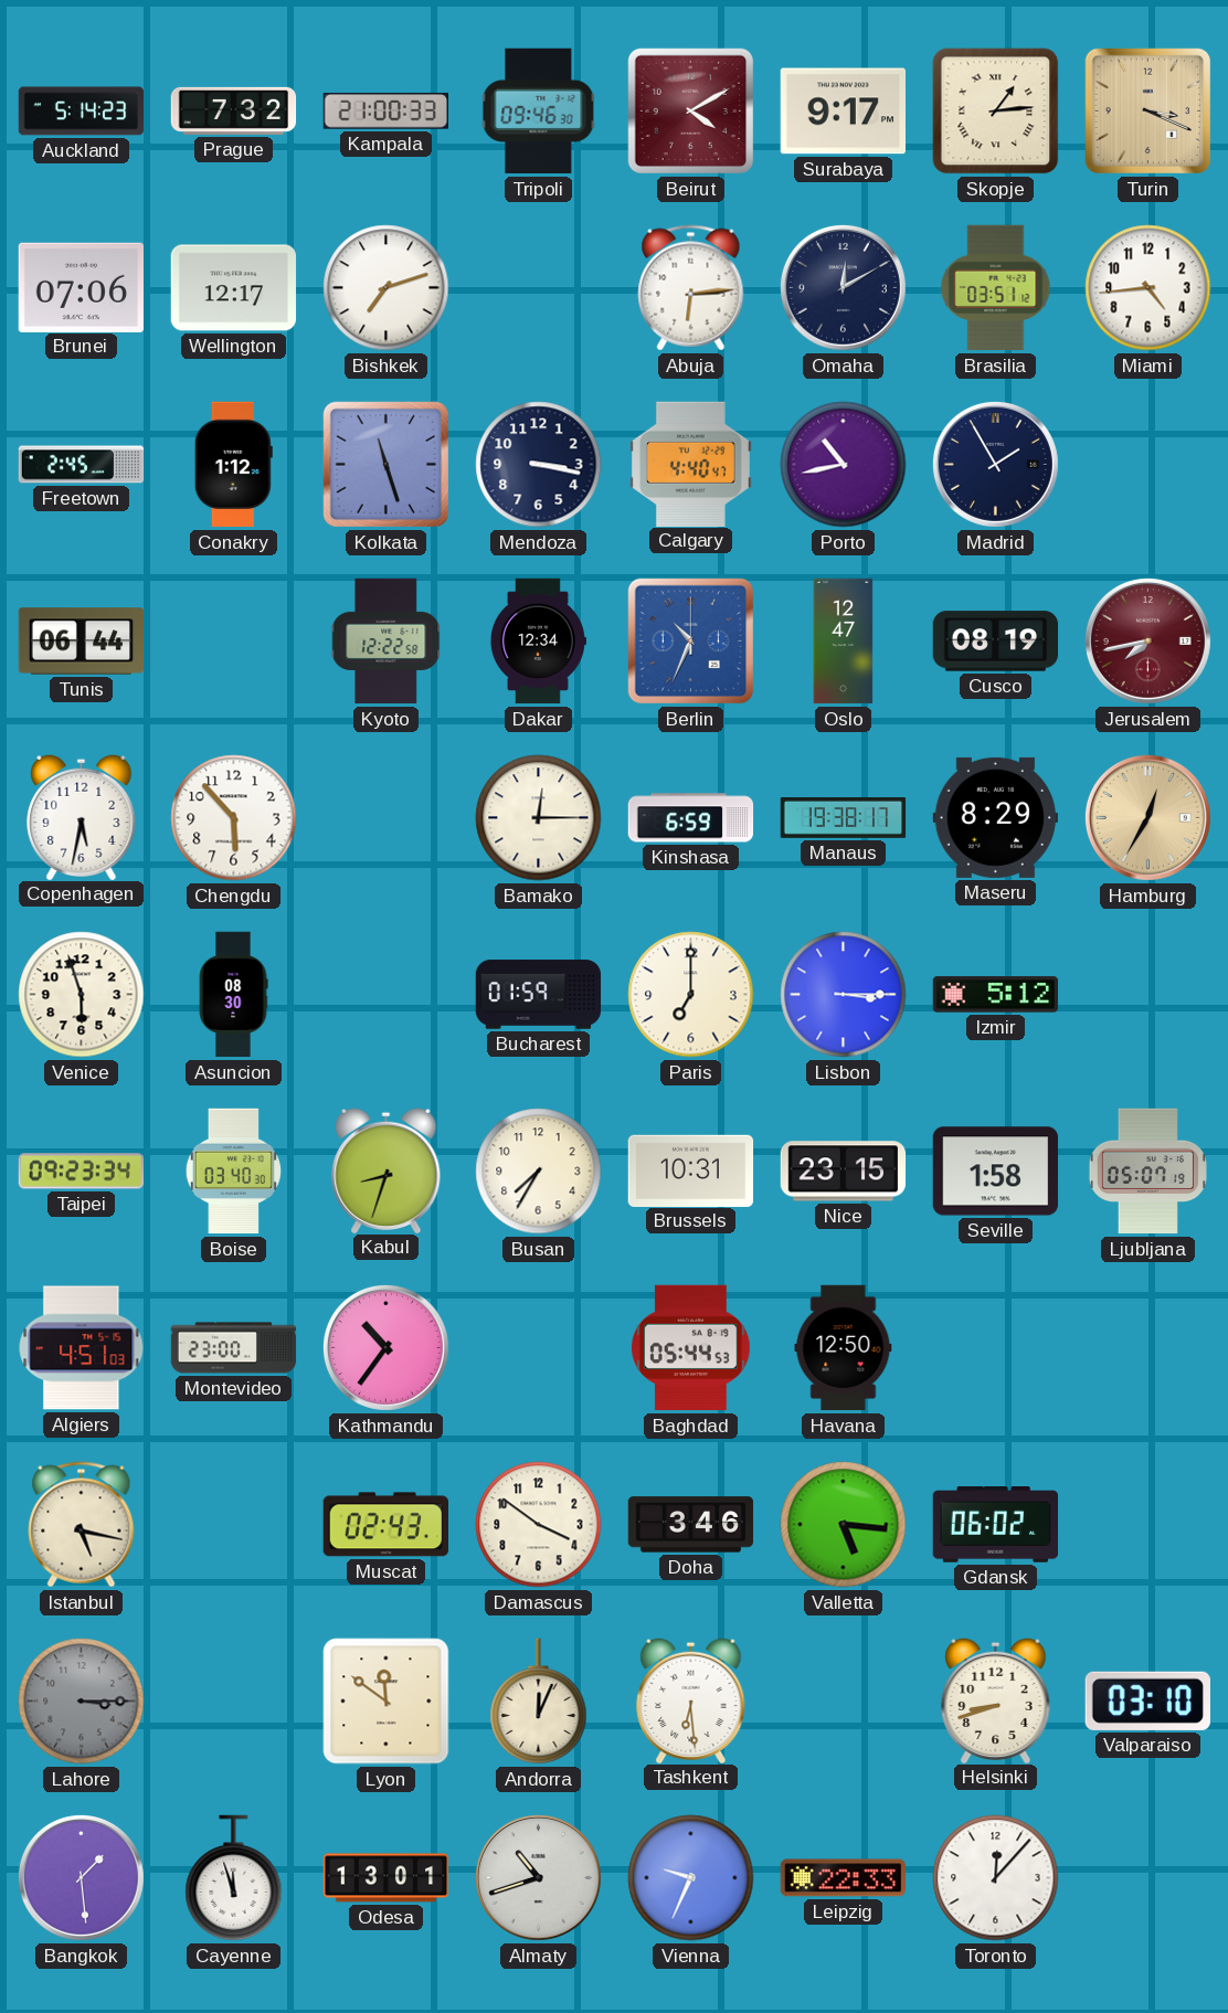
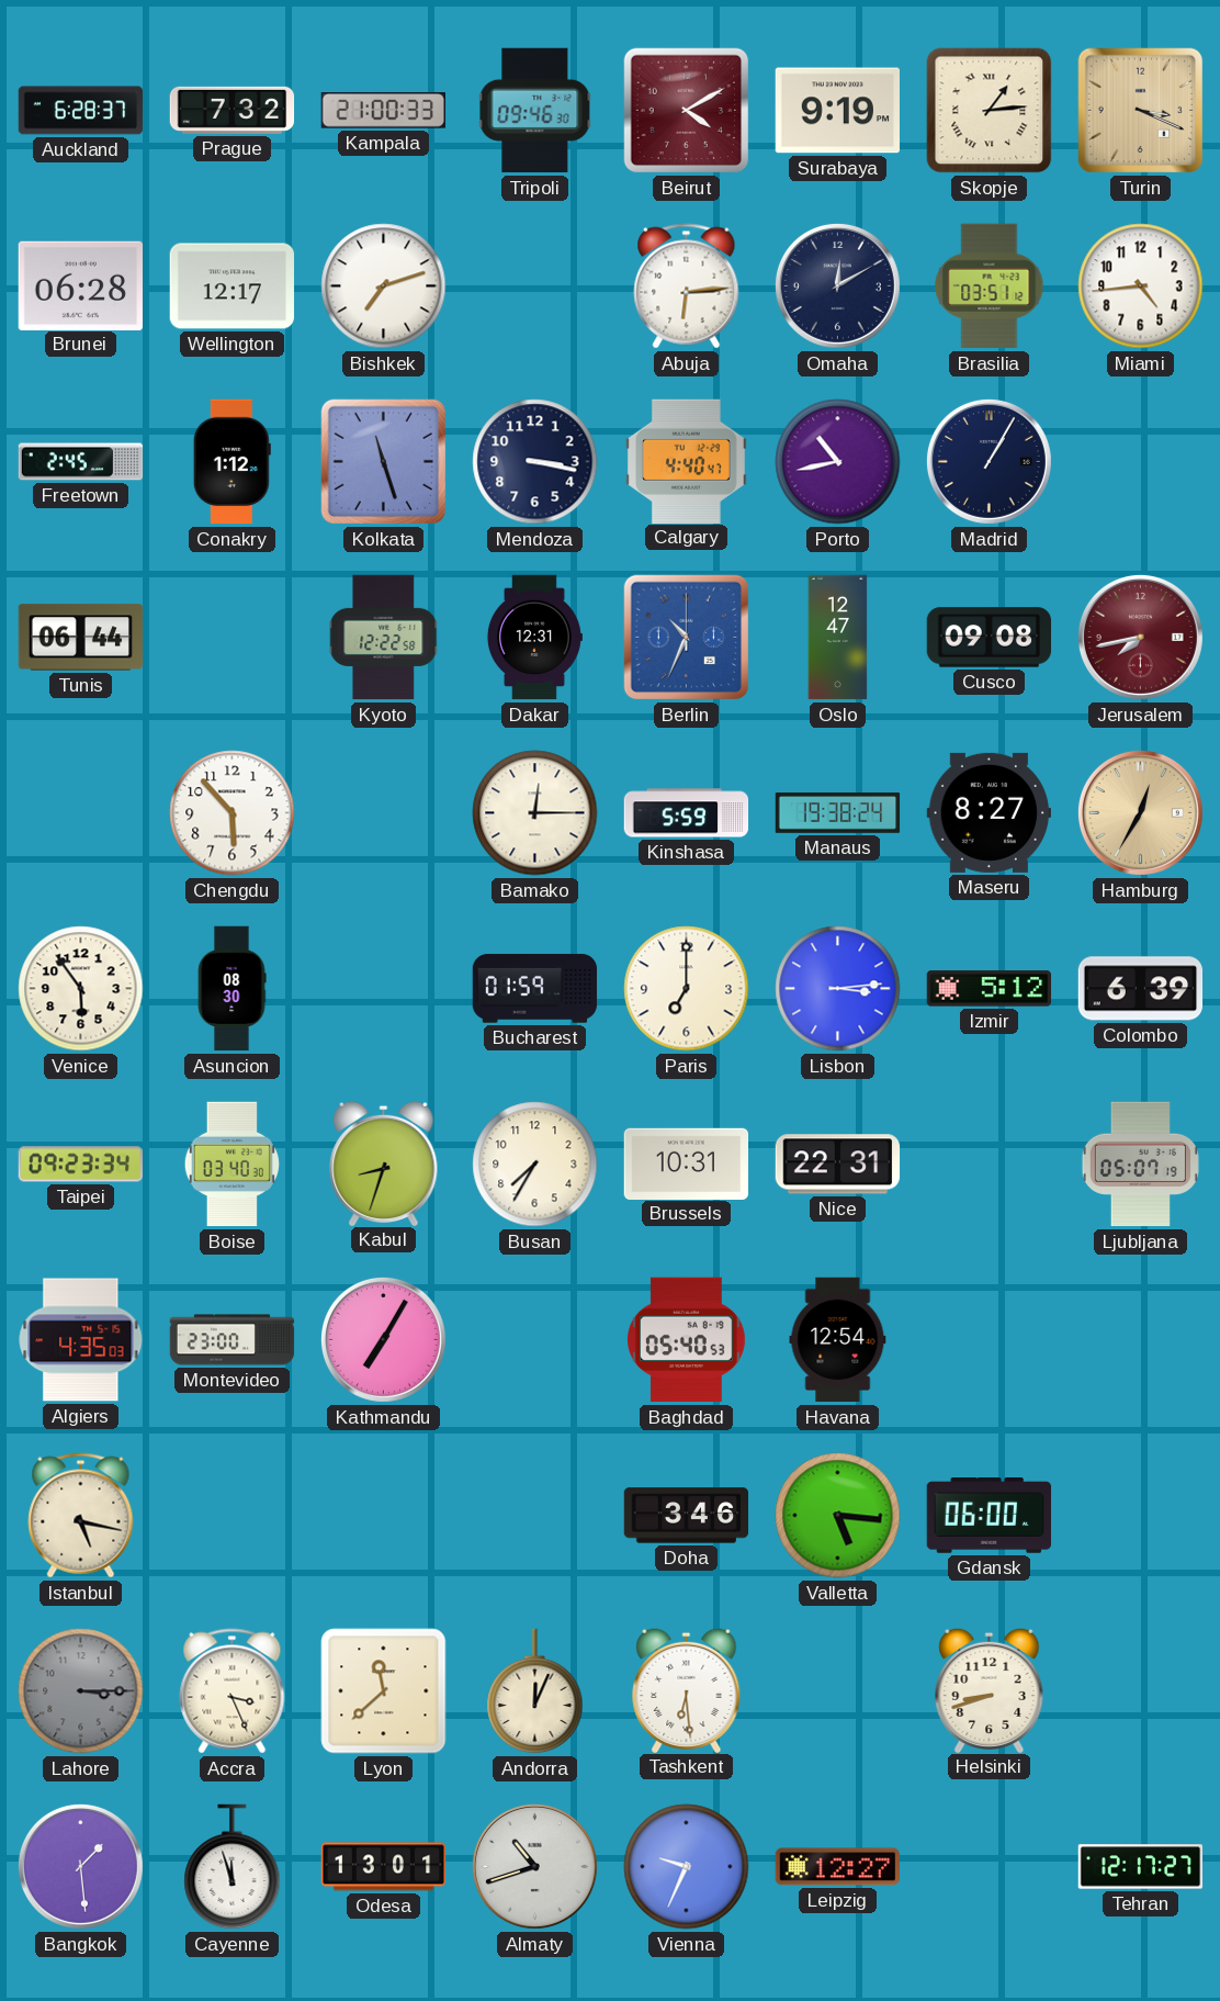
Auckland: 5:14 -> 6:28 (81, 111)
Surabaya: 9:17 -> 9:19 (837, 111)
Brunei: 07:06 -> 06:28 (80, 285)
Madrid: 1:55 -> 1:05 (989, 461)
Dakar: 12:34 -> 12:31 (534, 638)
Cusco: 08:19 -> 09:08 (990, 638)
Copenhagen: 5:32 -> none (82, 816)
Kinshasa: 6:59 -> 5:59 (687, 813)
Manaus: 19:38:17 -> 19:38:24 (838, 813)
Maseru: 8:29 -> 8:27 (990, 812)
Venice: 5:57 -> 5:54 (81, 989)
Lisbon: 3:15 -> 3:14 (838, 989)
Colombo: none -> 6:39 (1141, 989)
Nice: 23:15 -> 22:31 (838, 1165)
Seville: 1:58 -> none (996, 1172)
Algiers: 4:51 -> 4:35 (81, 1340)
Kathmandu: 10:36 -> 7:05 (383, 1339)
Baghdad: 05:44 -> 05:40 (686, 1340)
Havana: 12:50 -> 12:54 (838, 1340)
Muscat: 02:43 -> none (385, 1525)
Damascus: 3:51 -> none (539, 1525)
Gdansk: 06:02 -> 06:00 (990, 1516)
Accra: none -> 3:26 (233, 1691)
Lyon: 11:51 -> 11:38 (384, 1691)
Valparaiso: 03:10 -> none (1147, 1701)
Leipzig: 22:33 -> 12:27 (837, 1867)
Toronto: 12:07 -> none (996, 1878)
Tehran: none -> 12:17 (1141, 1867)
